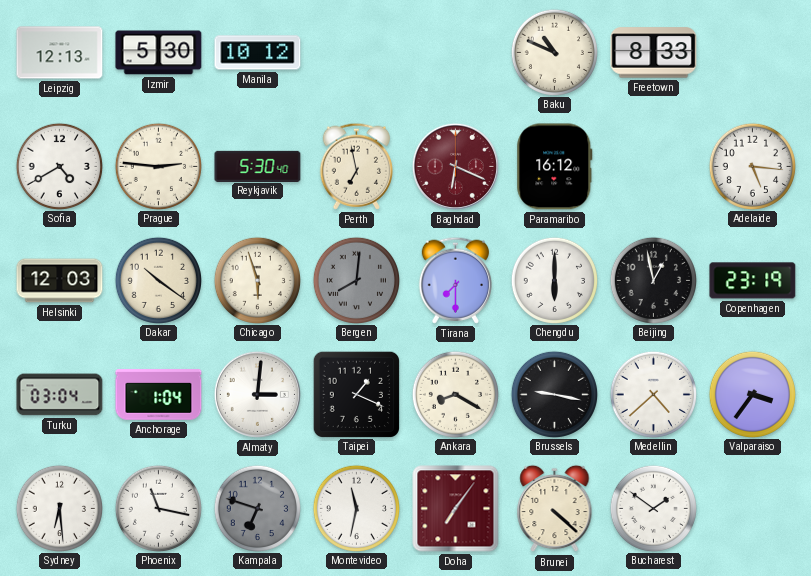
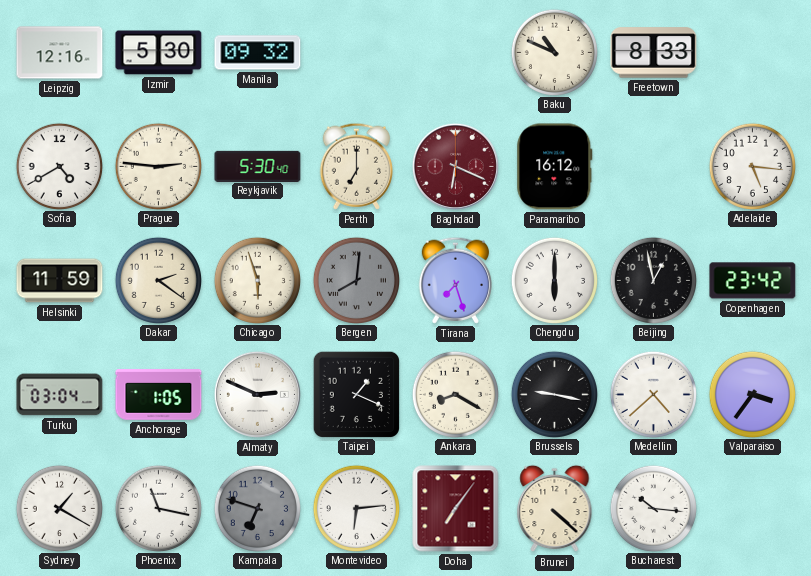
Leipzig: 12:13 -> 12:16 (60, 53)
Manila: 10:12 -> 09:32 (258, 53)
Perth: 6:58 -> 7:00 (356, 166)
Helsinki: 12:03 -> 11:59 (60, 281)
Dakar: 10:21 -> 2:21 (158, 280)
Tirana: 7:30 -> 7:27 (455, 280)
Copenhagen: 23:19 -> 23:42 (753, 281)
Anchorage: 1:04 -> 1:05 (159, 395)
Almaty: 3:01 -> 2:49 (257, 394)
Sydney: 6:29 -> 1:20 (59, 508)
Montevideo: 11:32 -> 6:14 (356, 508)
Bucharest: 1:51 -> 10:16 (653, 508)
